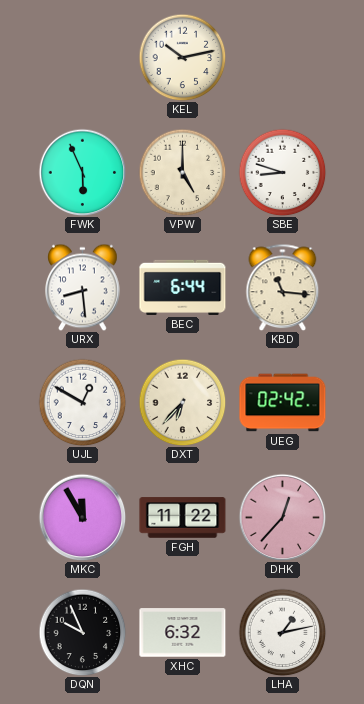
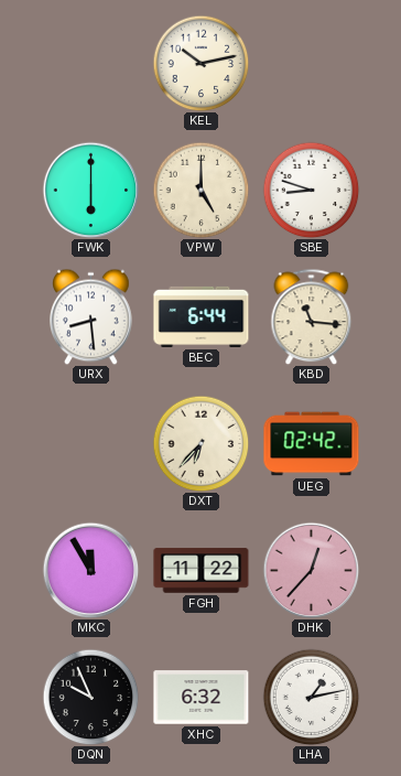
FWK: 5:56 -> 6:00 (90, 190)
UJL: 12:50 -> none (82, 402)
